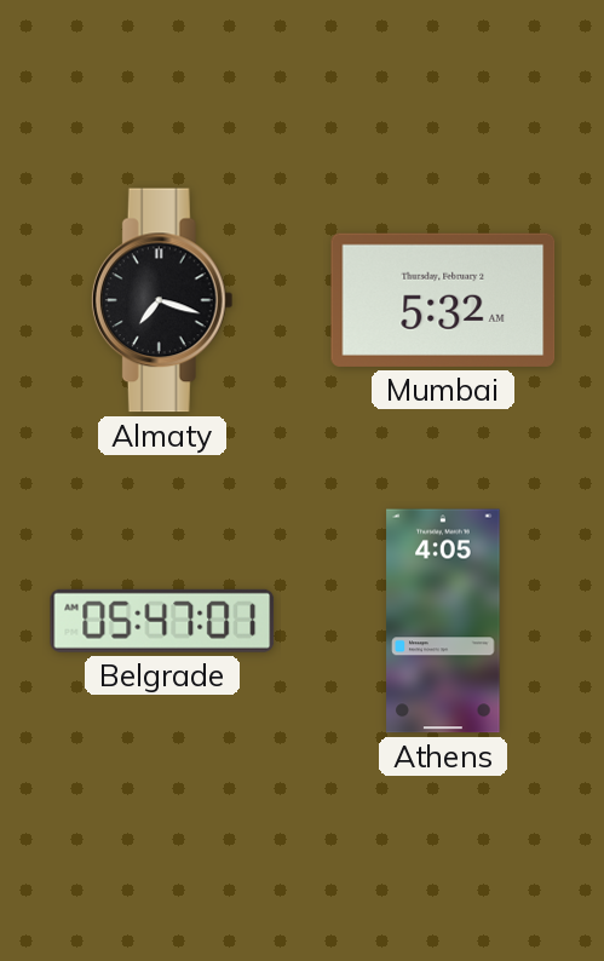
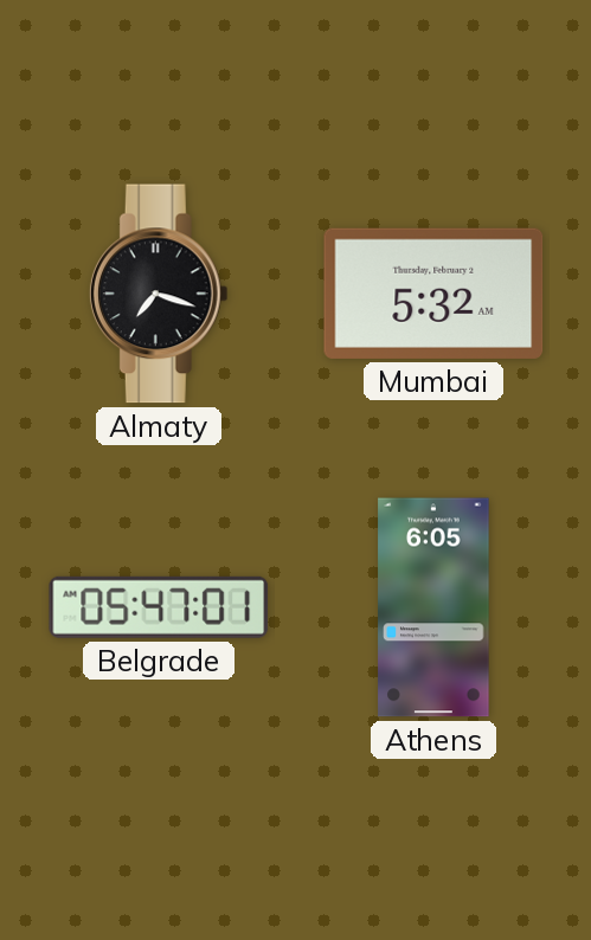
Athens: 4:05 -> 6:05 (433, 607)
